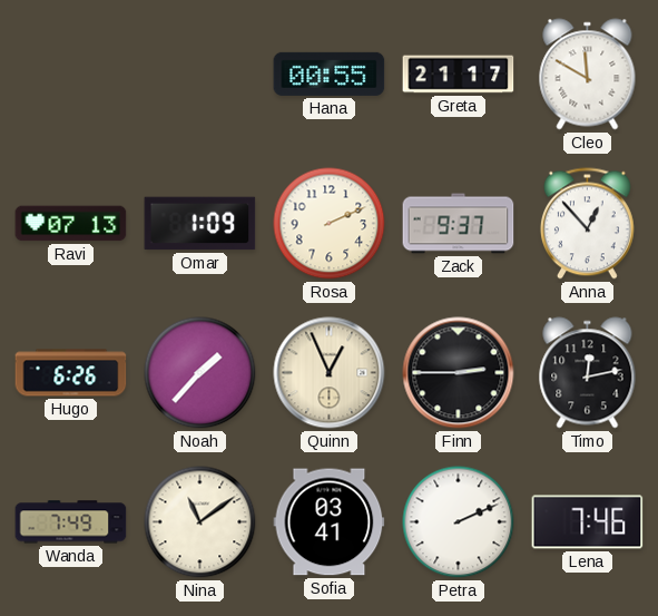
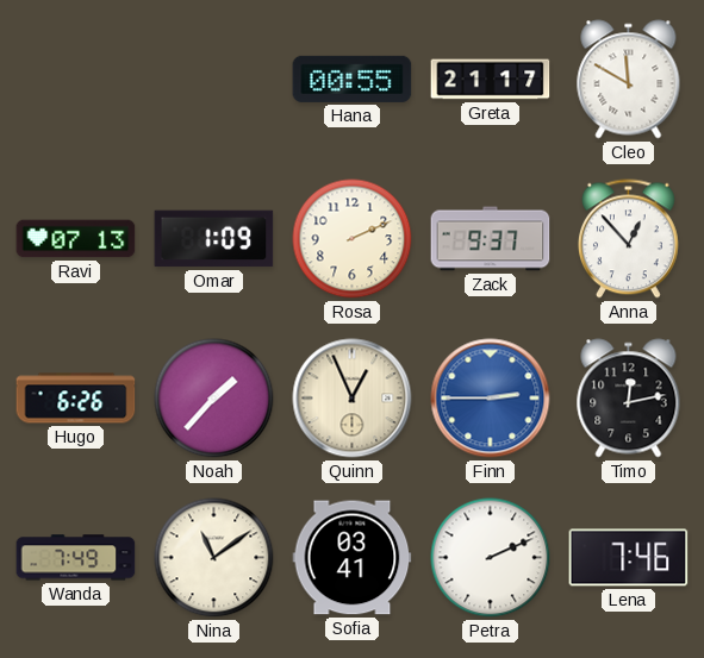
Finn dial: black -> blue (491, 399)
